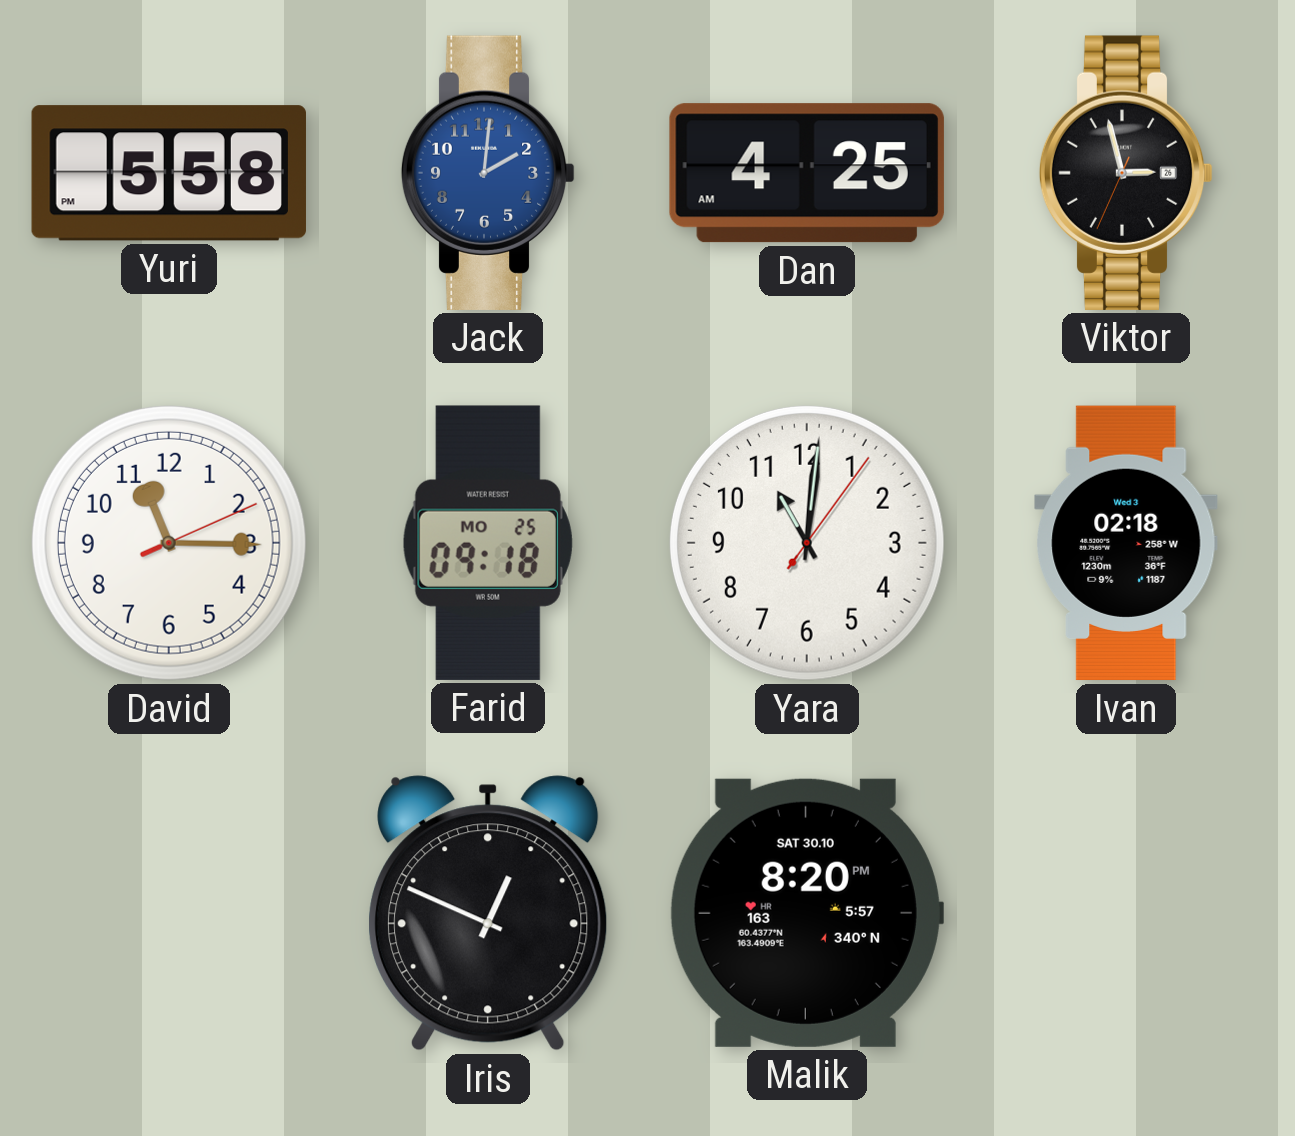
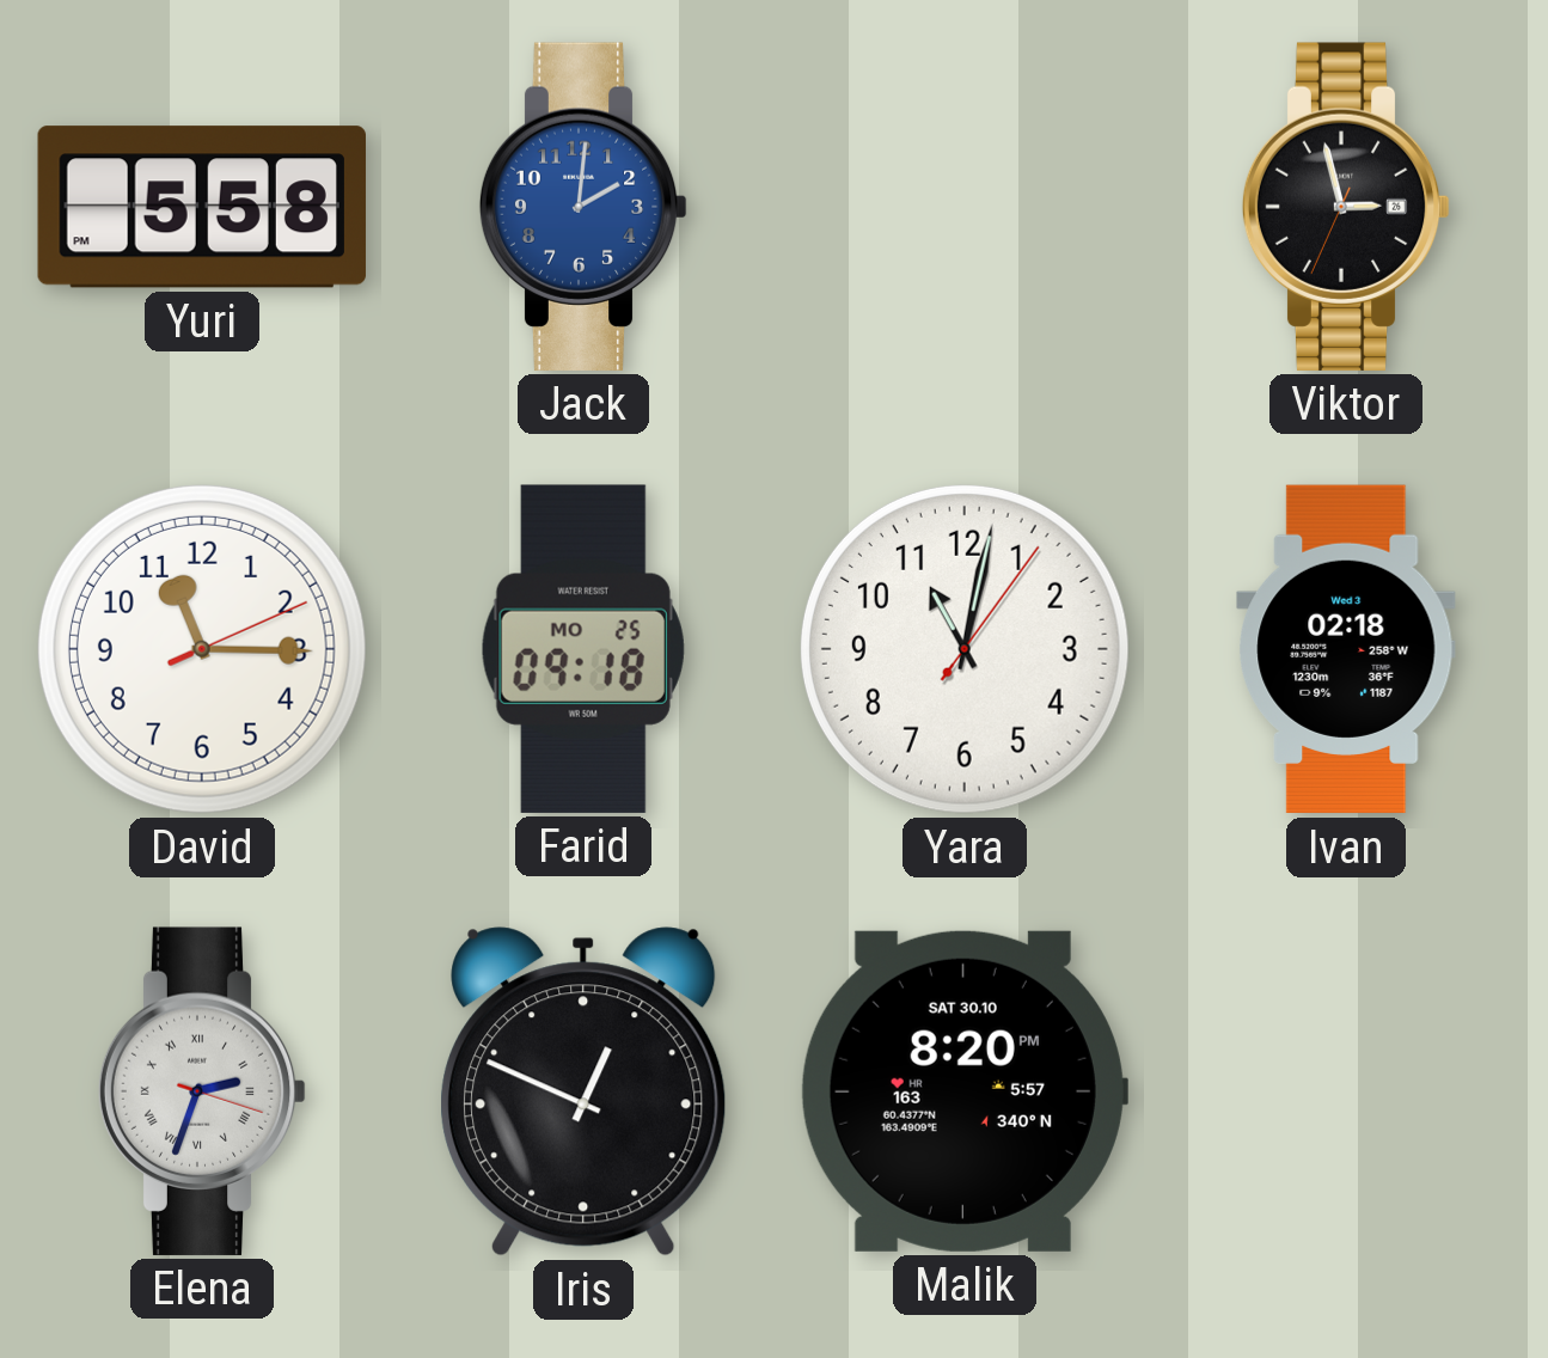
Dan: 4:25 -> none (807, 173)
Yara: 11:01 -> 11:02 (965, 649)
Elena: none -> 2:33 (202, 1091)
